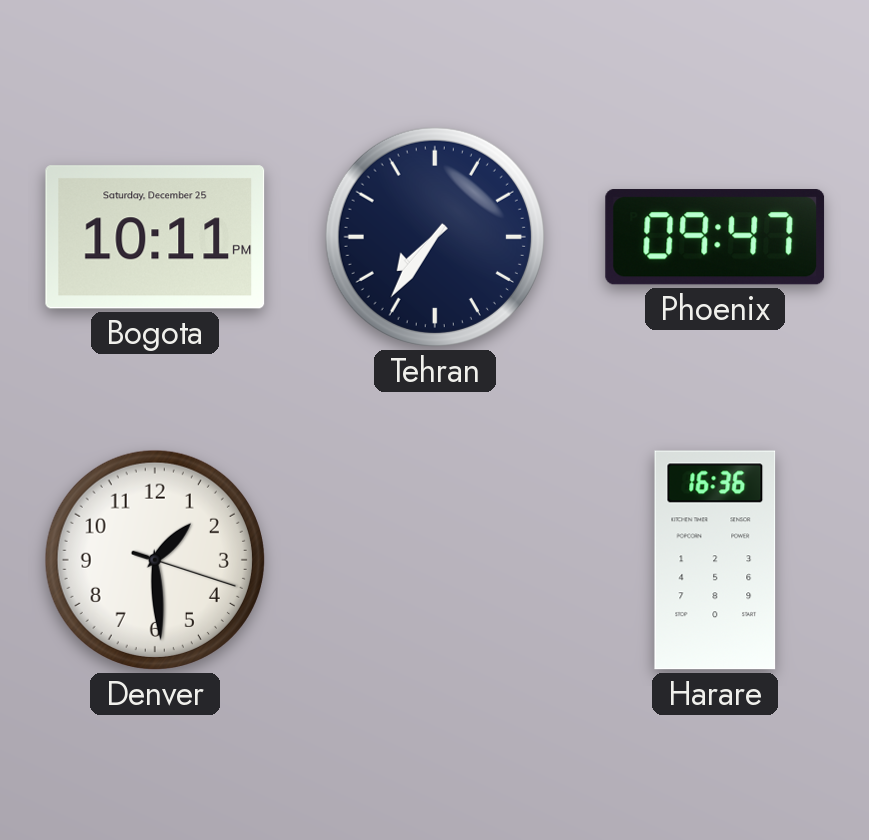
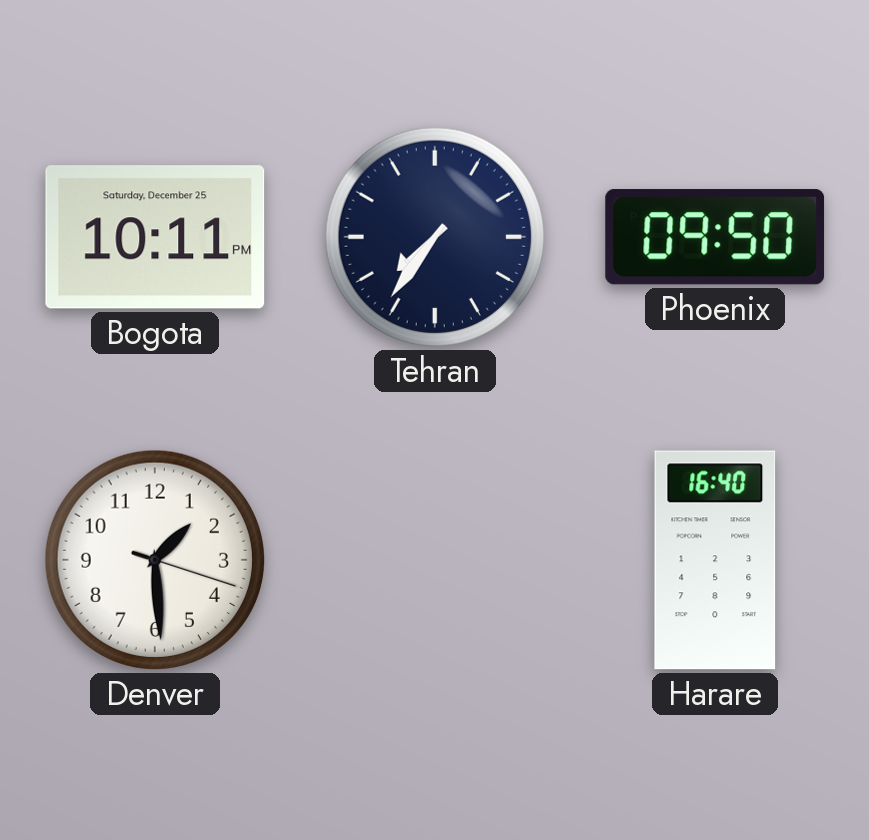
Phoenix: 09:47 -> 09:50 (715, 237)
Harare: 16:36 -> 16:40 (715, 560)
